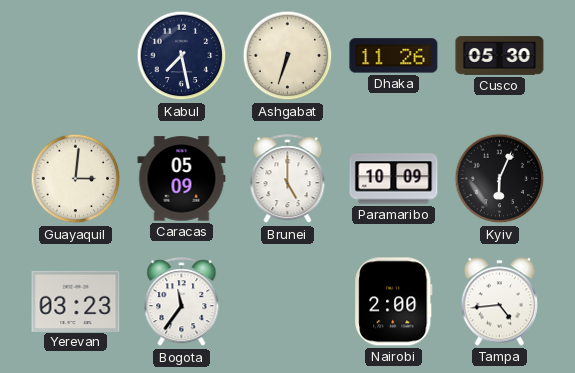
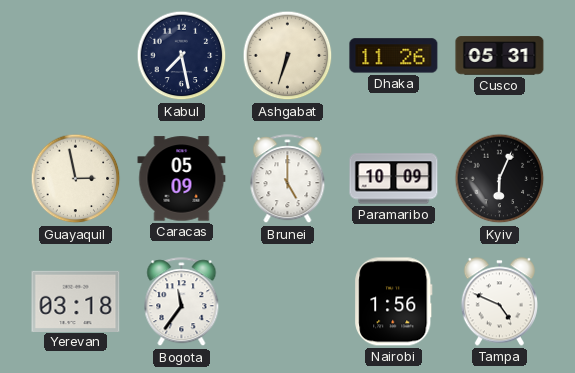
Cusco: 05:30 -> 05:31 (500, 56)
Guayaquil: 3:01 -> 2:58 (76, 179)
Yerevan: 03:23 -> 03:18 (76, 301)
Nairobi: 2:00 -> 1:56 (394, 302)
Tampa: 4:44 -> 4:49 (499, 302)
